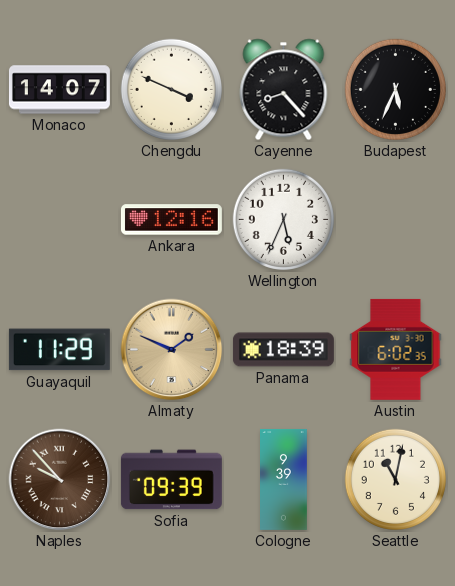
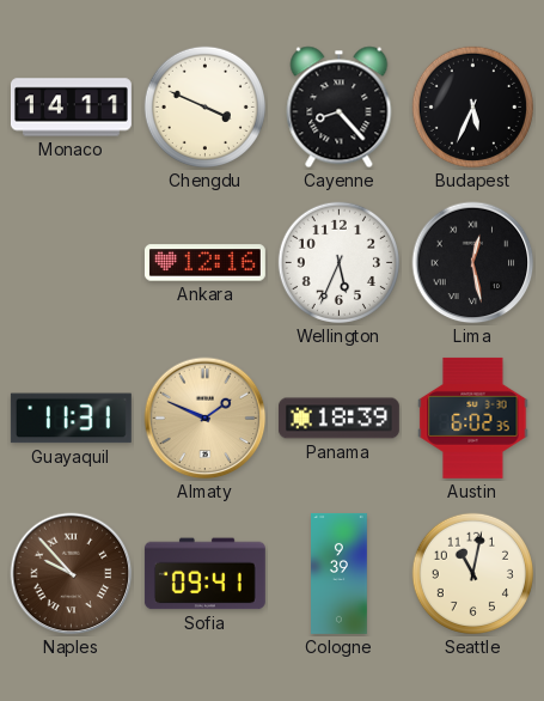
Monaco: 14:07 -> 14:11 (71, 108)
Lima: none -> 12:28 (473, 263)
Guayaquil: 11:29 -> 11:31 (71, 419)
Sofia: 09:39 -> 09:41 (204, 574)
